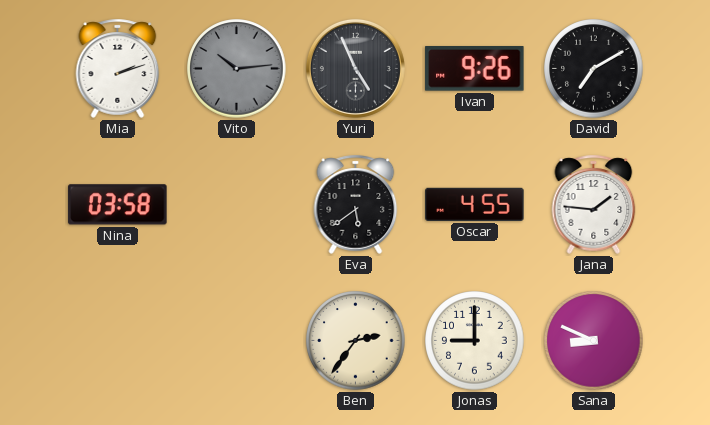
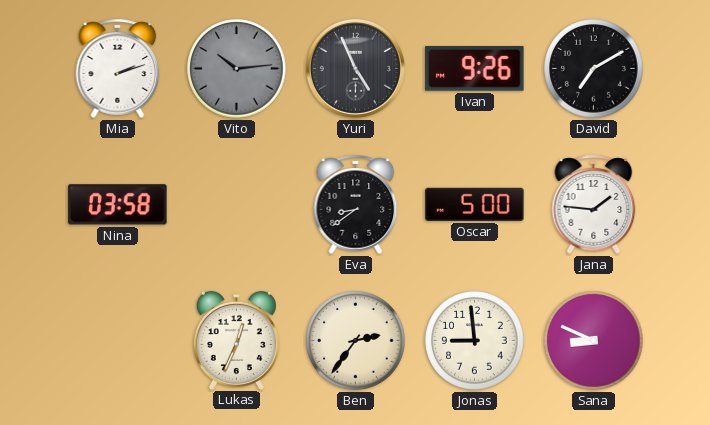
Eva: 5:39 -> 8:39 (356, 204)
Oscar: 4:55 -> 5:00 (475, 204)
Lukas: none -> 12:34 (236, 340)
Jonas: 9:00 -> 8:59 (475, 341)
